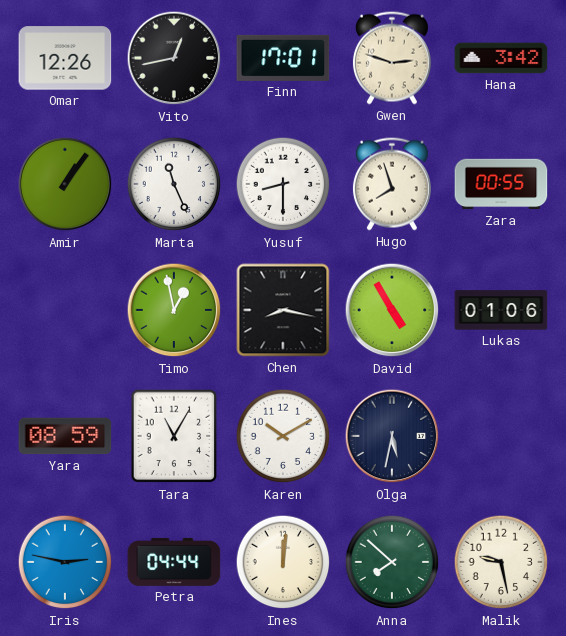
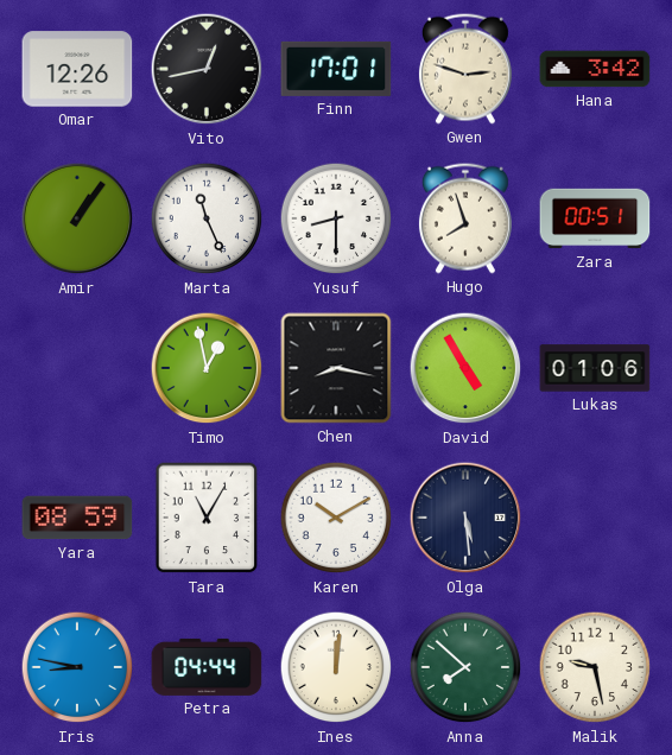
Zara: 00:55 -> 00:51 (595, 218)
Olga: 5:32 -> 5:29 (465, 518)
Iris: 2:47 -> 8:47 (77, 667)
